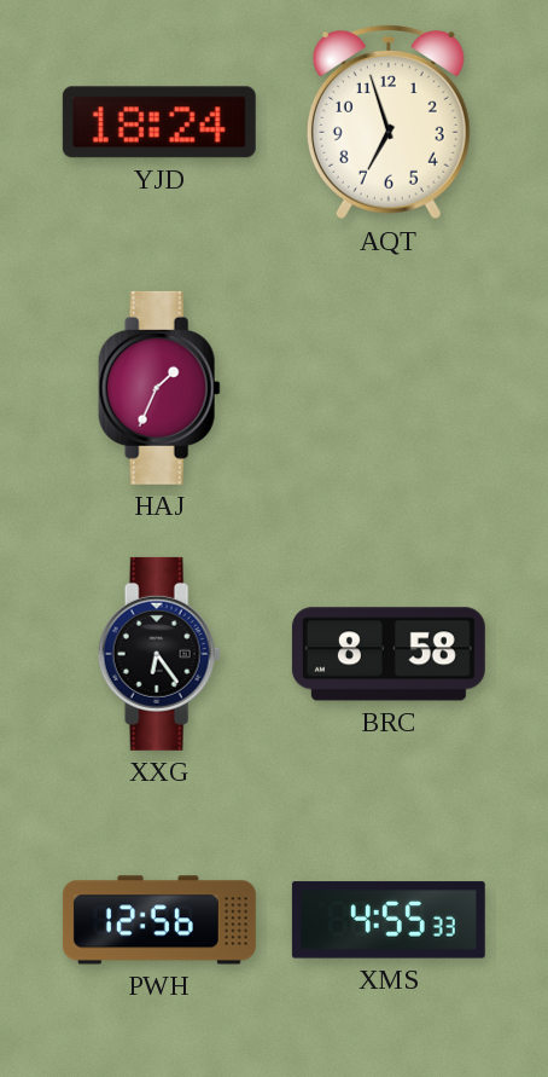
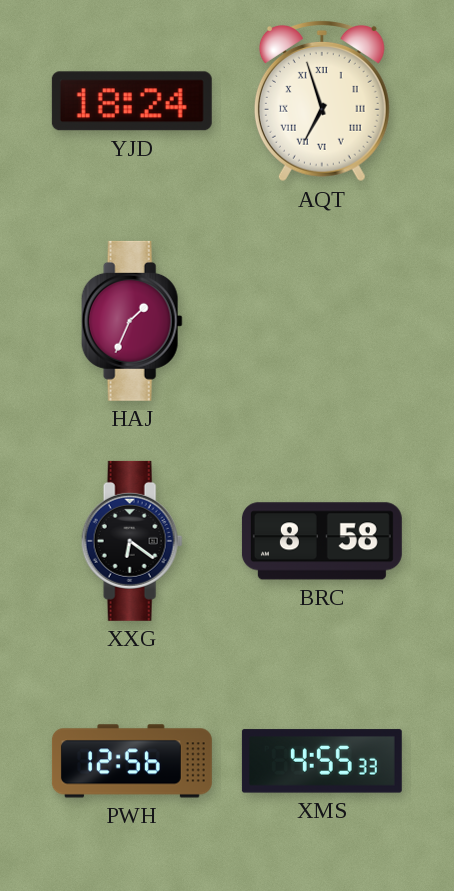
AQT numerals: Arabic -> Roman (322, 101)
XXG: 6:24 -> 6:21 (132, 541)
